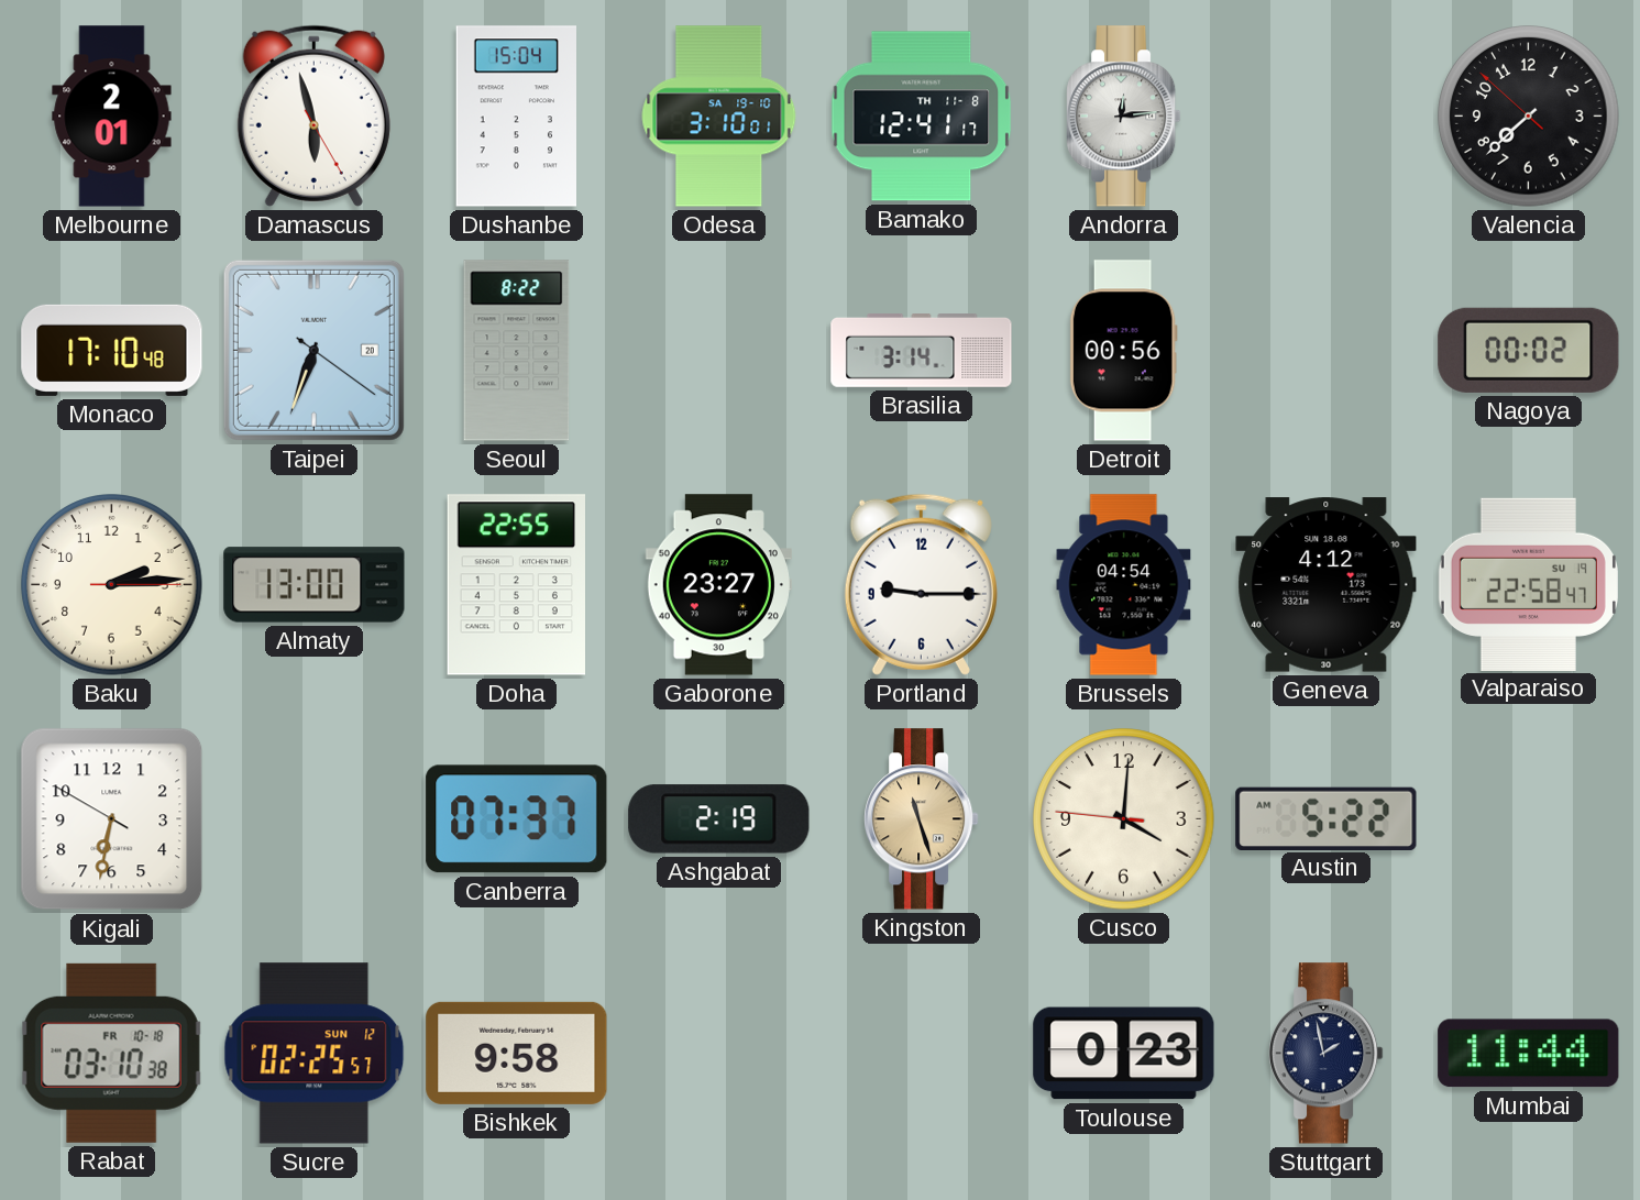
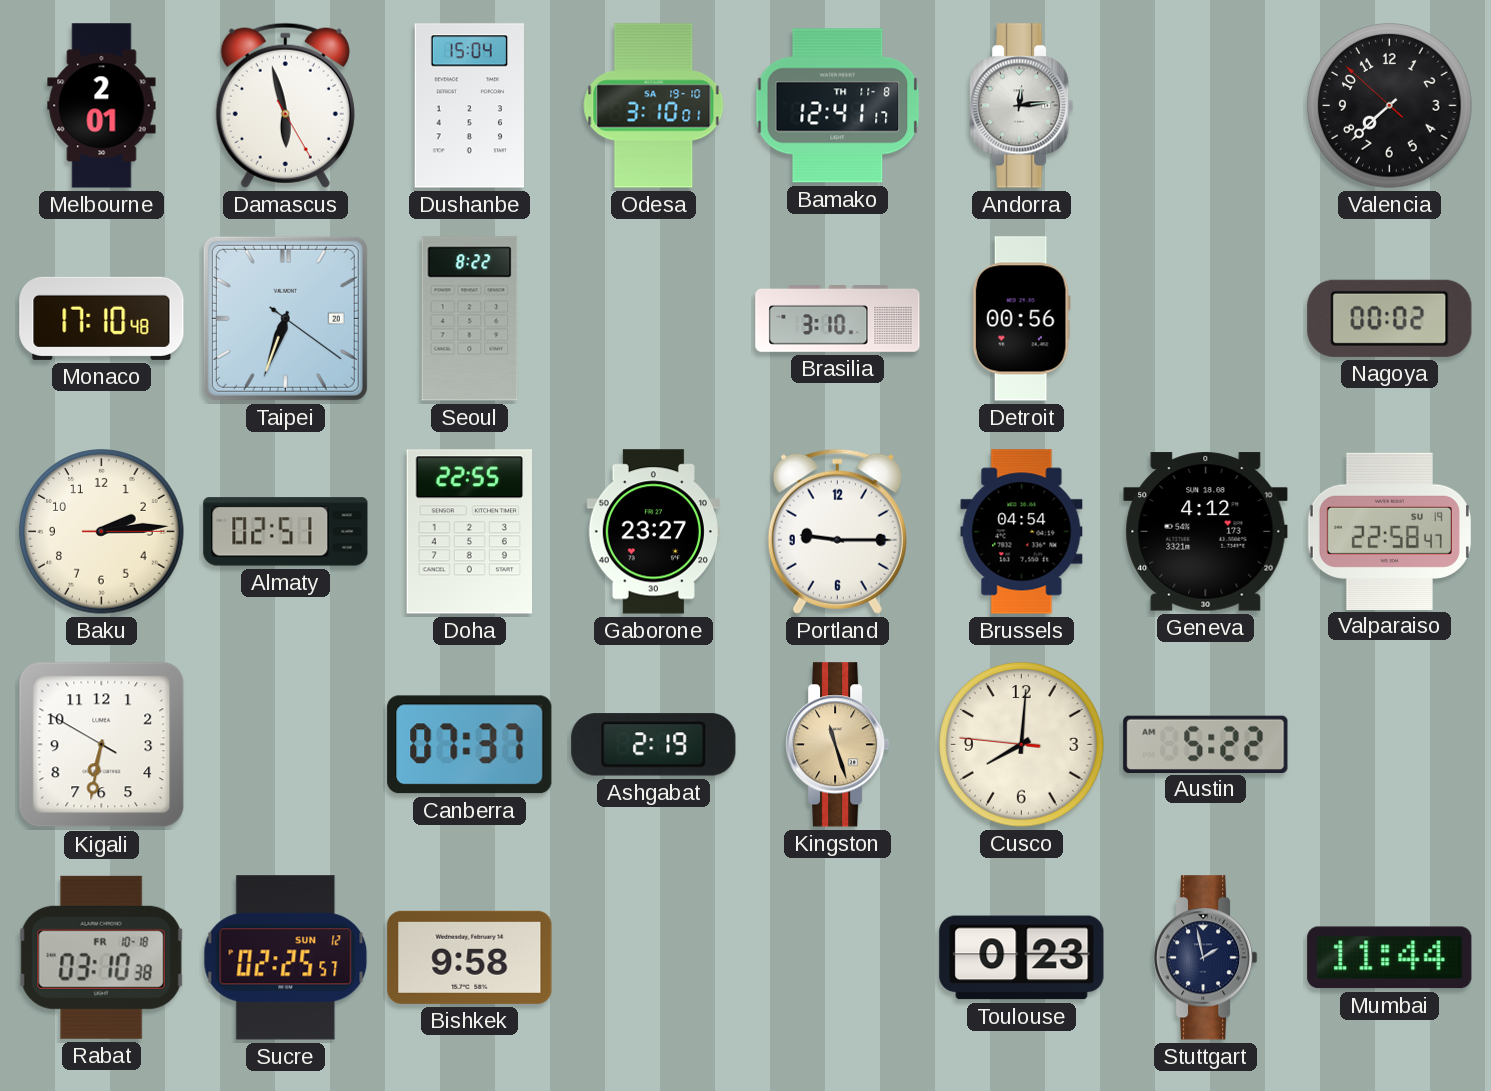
Brasilia: 3:14 -> 3:10 (838, 319)
Almaty: 13:00 -> 02:51 (286, 532)
Cusco: 4:00 -> 8:00 (1022, 745)
